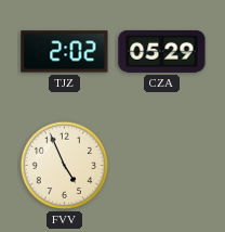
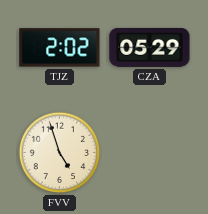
FVV: 4:56 -> 4:57 (60, 153)
